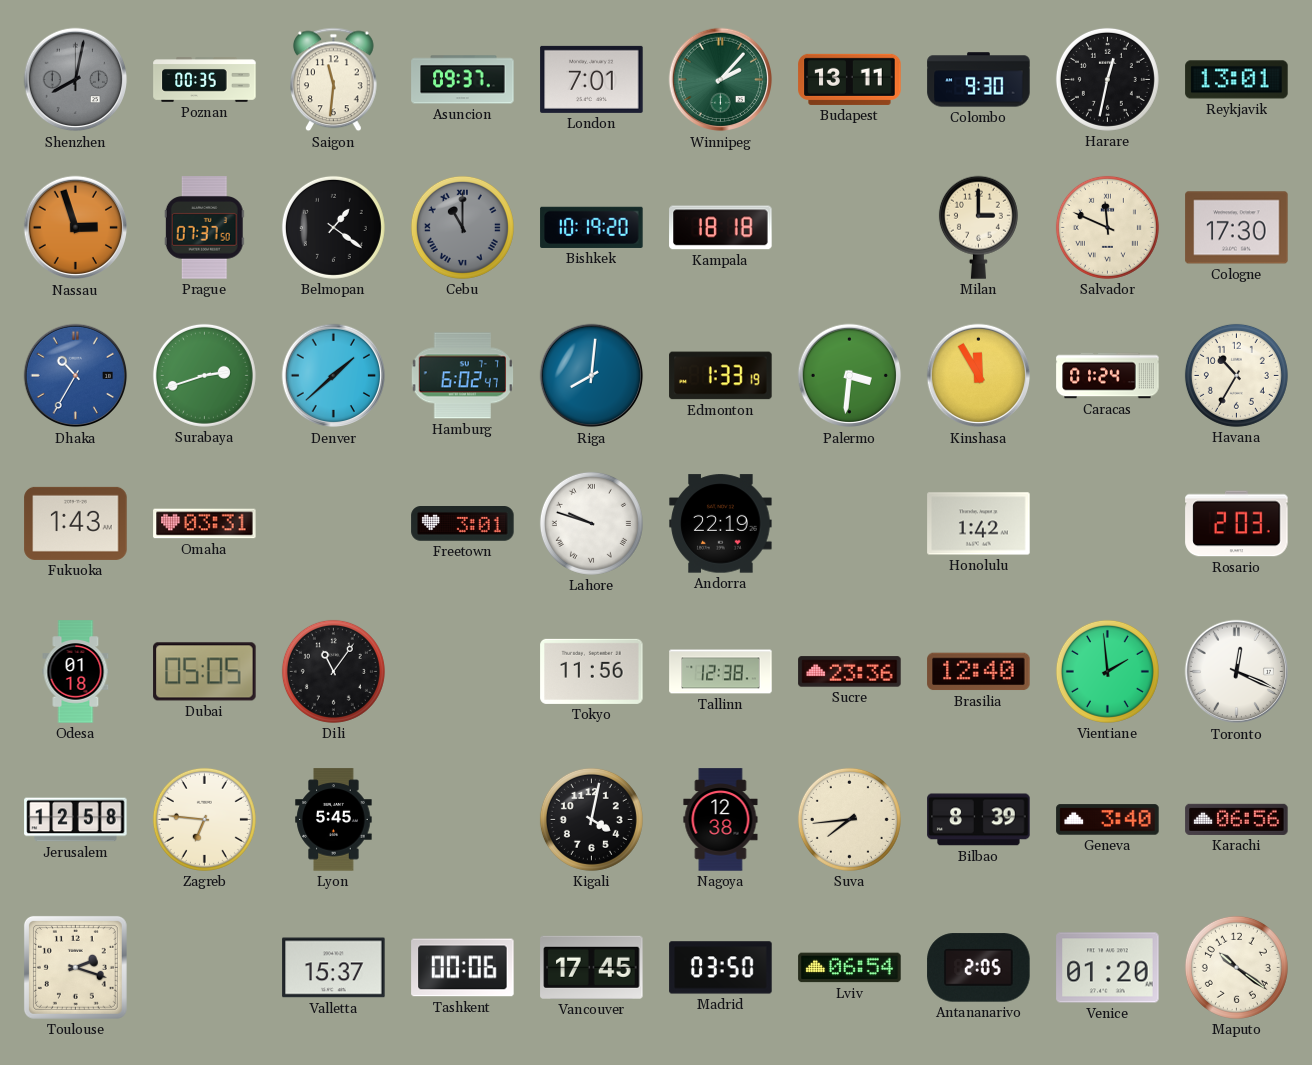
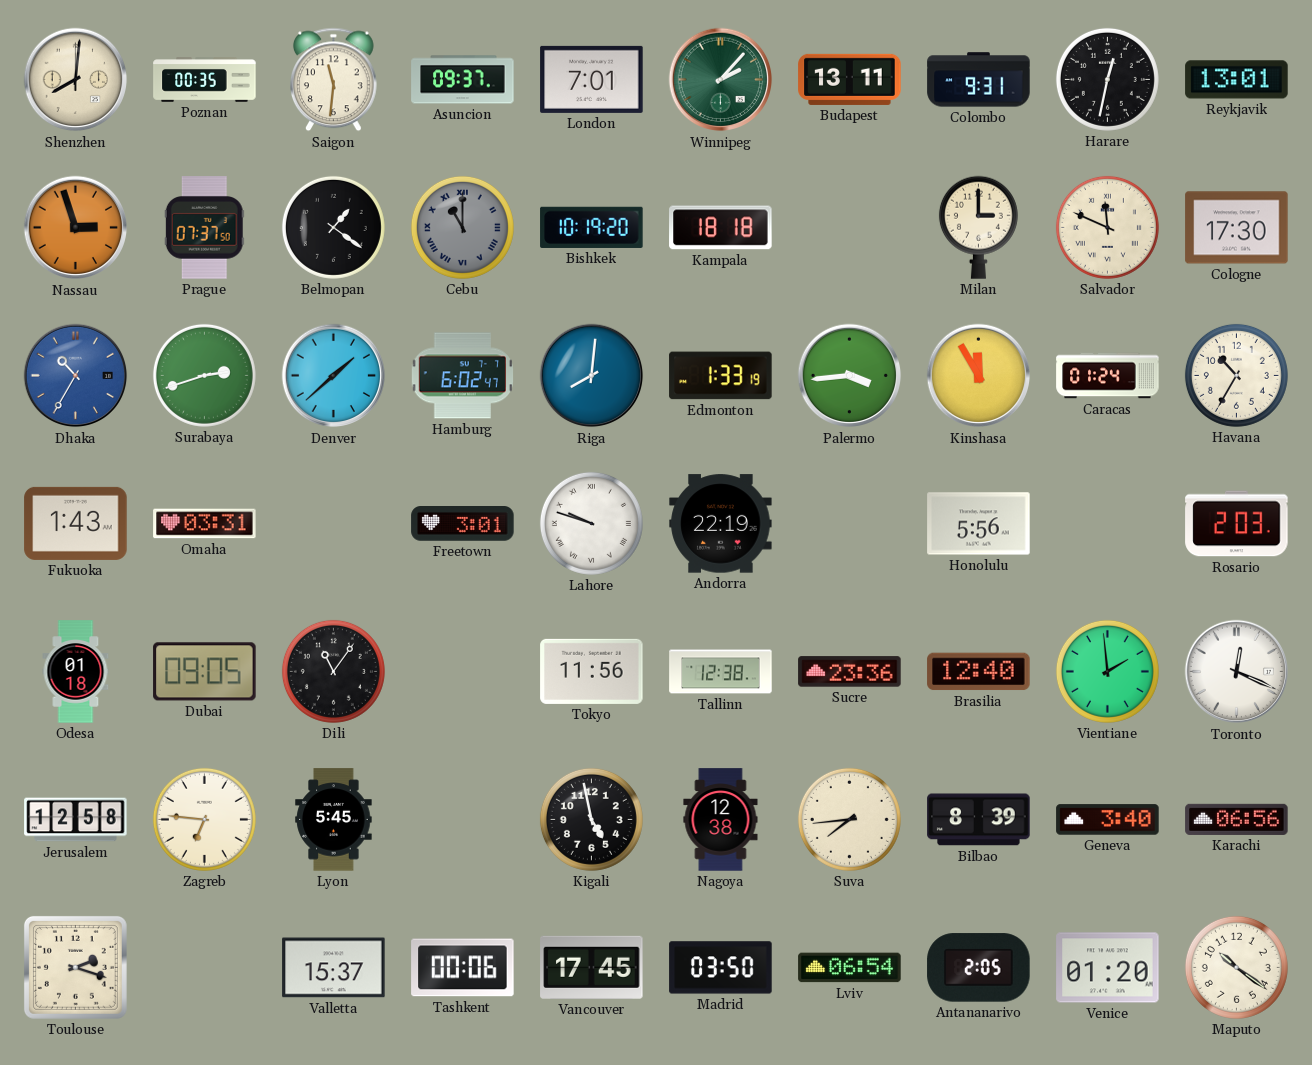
Shenzhen: 8:02 -> 8:01 (76, 80)
Shenzhen dial: grey -> cream (76, 80)
Colombo: 9:30 -> 9:31 (979, 80)
Palermo: 3:31 -> 3:44 (850, 376)
Honolulu: 1:42 -> 5:56 (979, 524)
Dubai: 05:05 -> 09:05 (205, 672)
Kigali: 4:02 -> 4:58 (591, 819)
